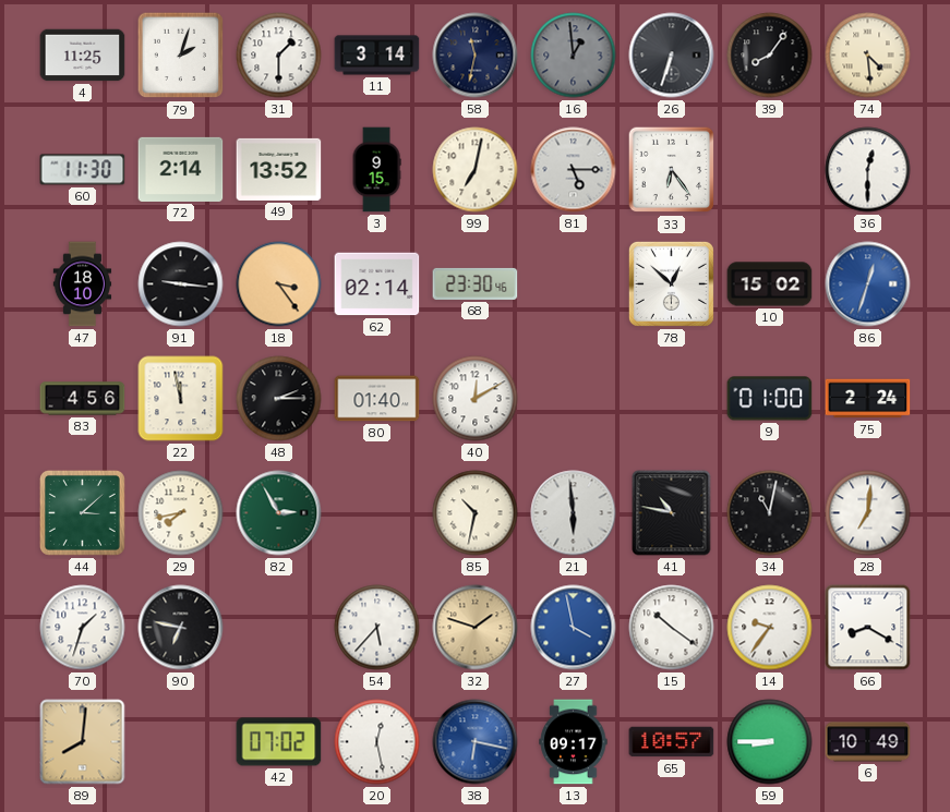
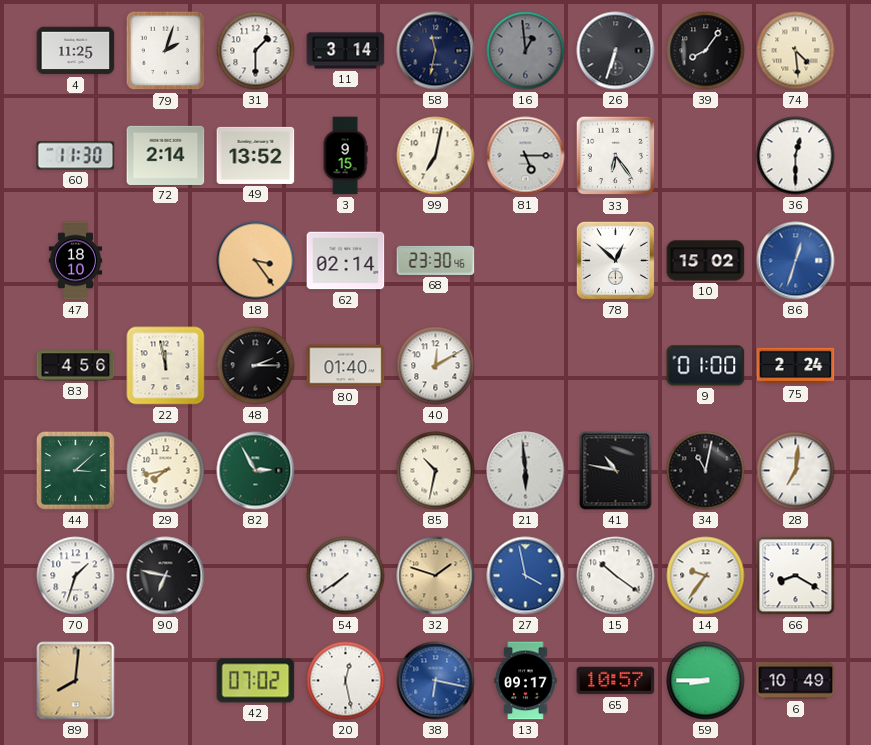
91: 9:16 -> none (181, 284)
54: 5:37 -> 7:39 (346, 576)
